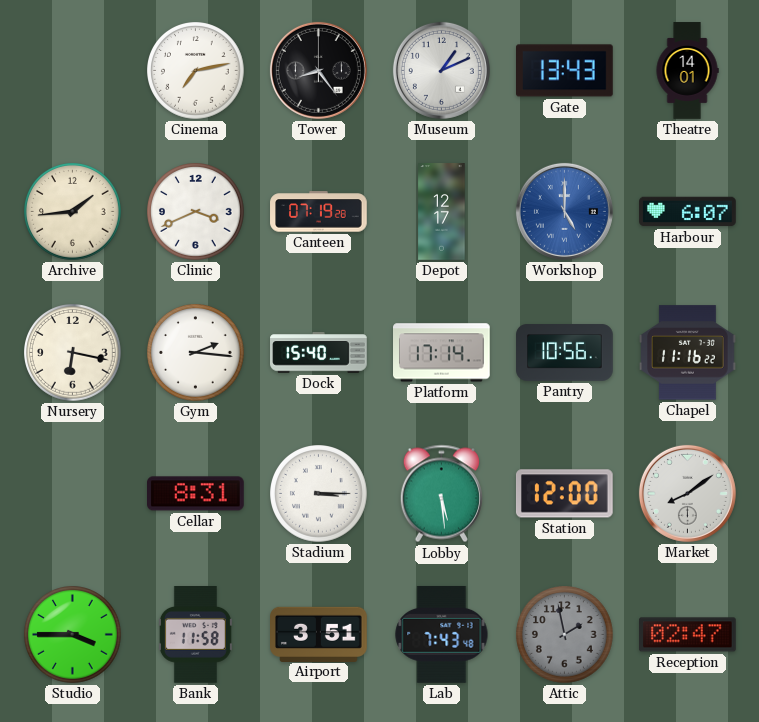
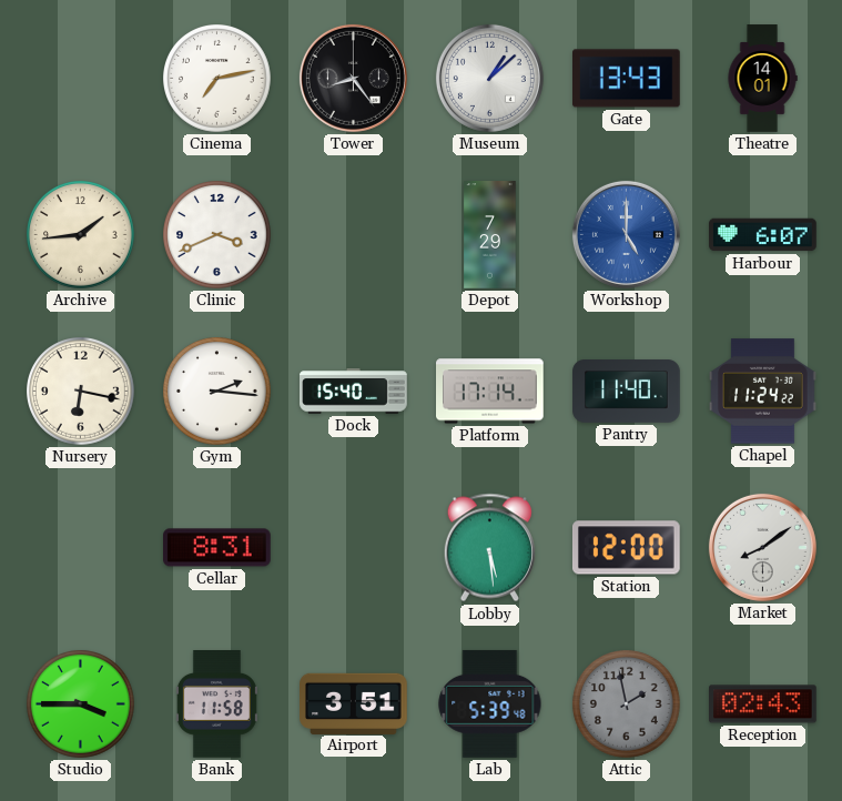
Museum: 1:11 -> 1:08 (489, 78)
Canteen: 07:19 -> none (319, 212)
Depot: 12:17 -> 7:29 (490, 235)
Pantry: 10:56 -> 11:40 (627, 392)
Chapel: 11:16 -> 11:24 (763, 392)
Stadium: 3:15 -> none (319, 494)
Lab: 7:43 -> 5:39 (490, 704)
Reception: 02:47 -> 02:43 (763, 704)
